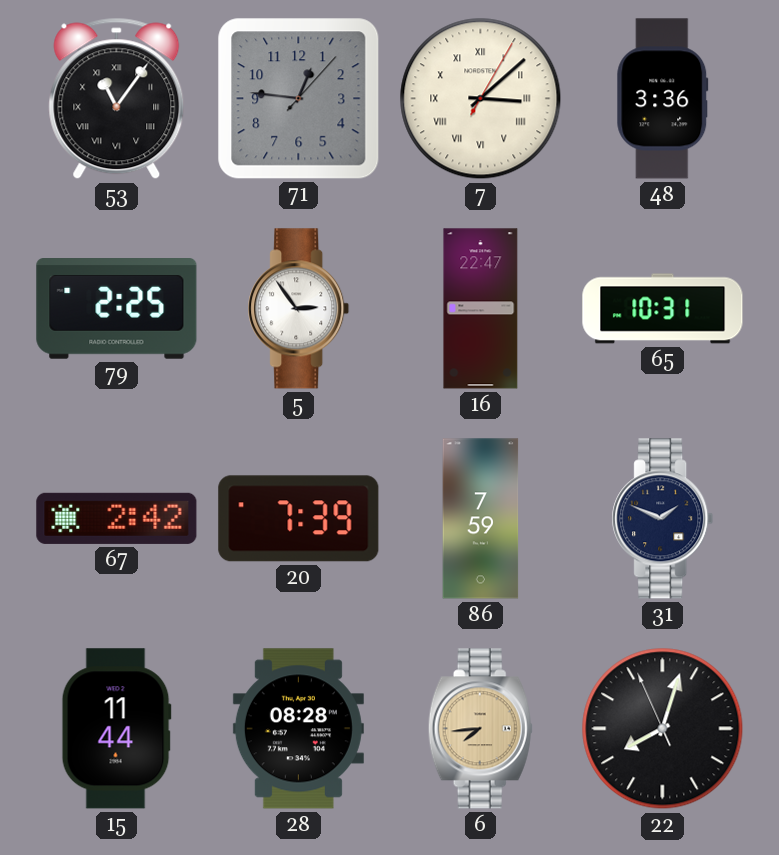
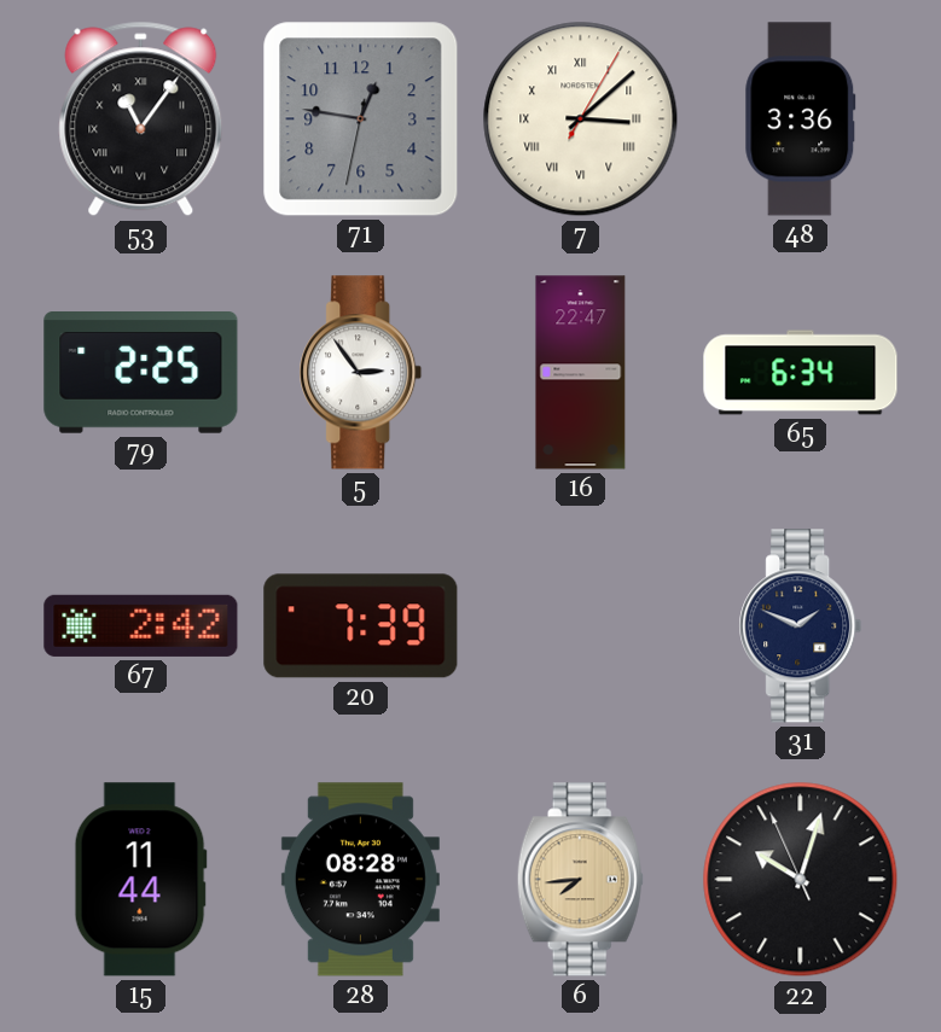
71: 12:46:07 -> 12:46:32 (361, 119)
65: 10:31 -> 6:34 (801, 373)
86: 7:59 -> none (481, 519)
22: 8:02 -> 10:02 (801, 880)
